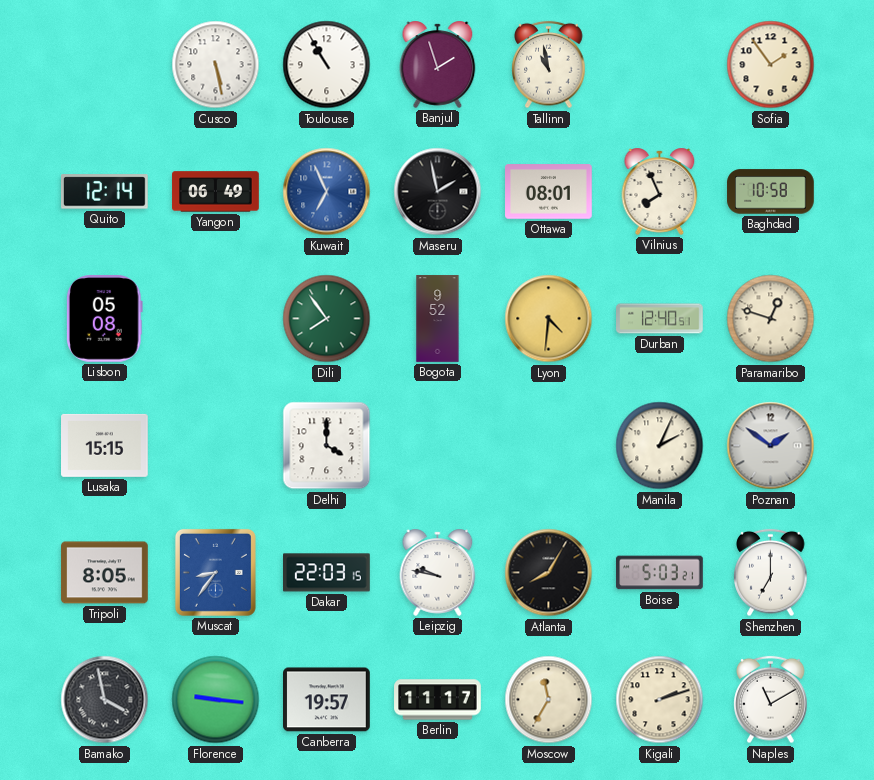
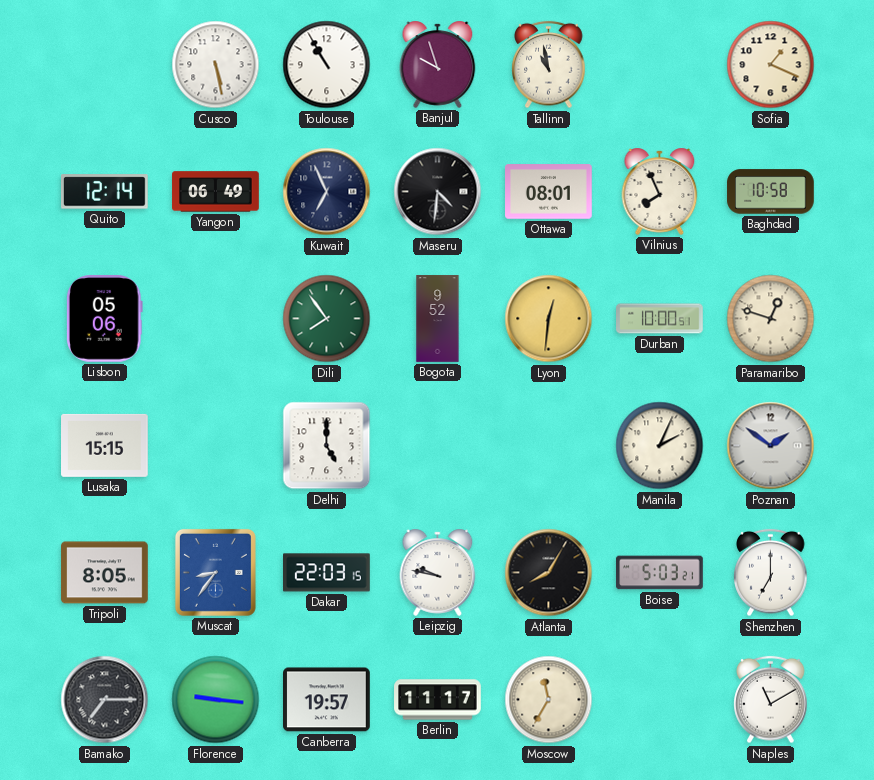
Banjul: 1:57 -> 9:57 (438, 64)
Sofia: 1:54 -> 1:19 (771, 65)
Kuwait dial: blue -> navy (327, 192)
Maseru: 1:58 -> 4:31 (438, 192)
Lisbon: 05:08 -> 05:06 (104, 319)
Lyon: 4:31 -> 12:31 (549, 319)
Durban: 12:40 -> 10:00 (660, 319)
Delhi: 4:00 -> 5:00 (327, 446)
Bamako: 3:58 -> 7:15 (105, 700)
Kigali: 2:12 -> none (660, 700)
